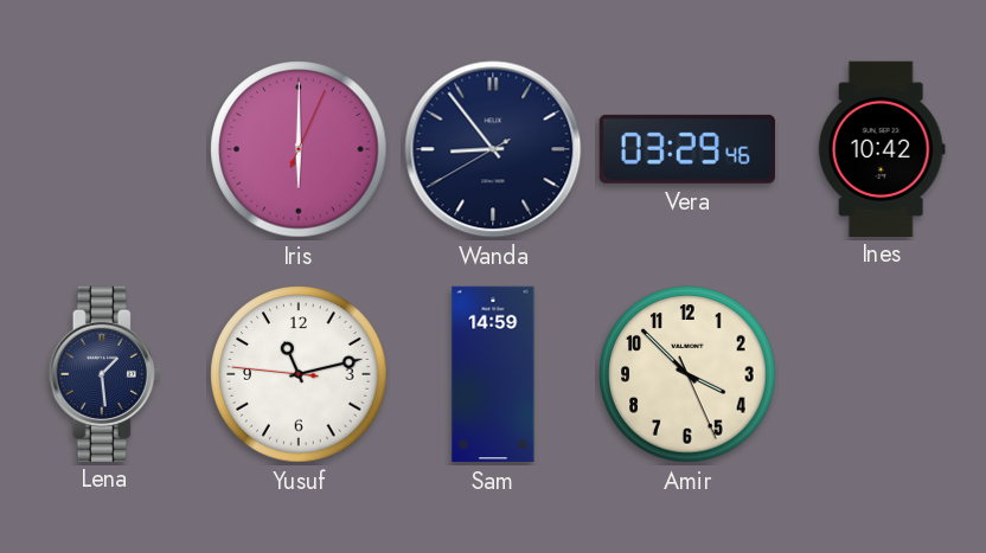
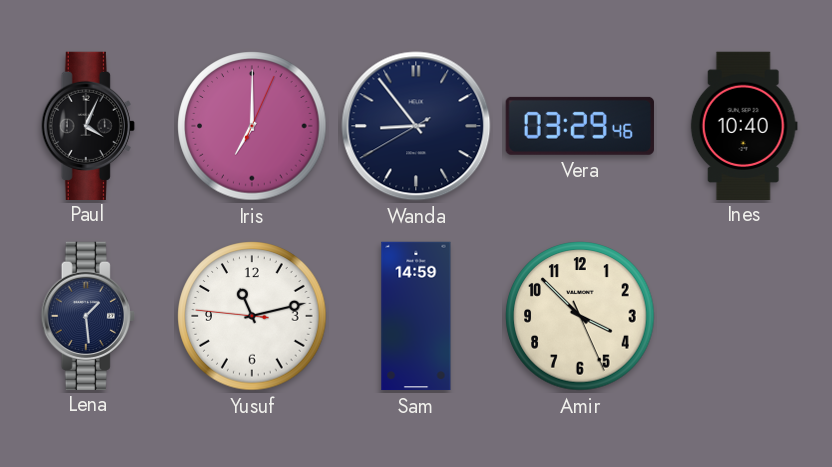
Paul: none -> 4:04 (88, 125)
Iris: 6:00 -> 7:00 (252, 126)
Ines: 10:42 -> 10:40 (744, 125)
